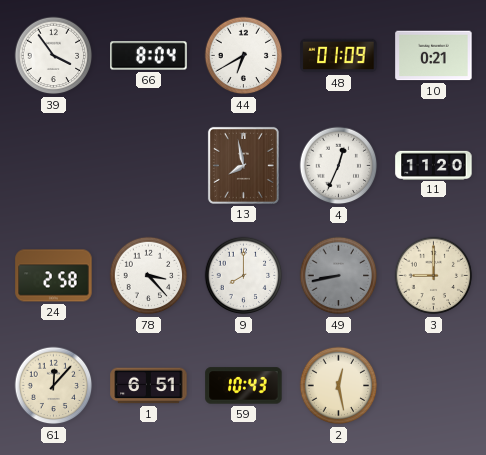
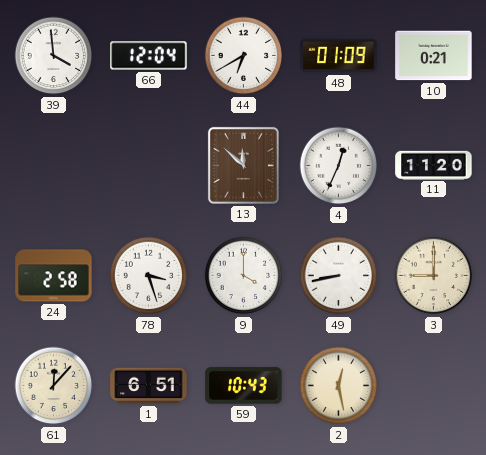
39: 3:54 -> 3:59 (54, 56)
66: 8:04 -> 12:04 (149, 56)
13: 7:58 -> 11:52 (243, 165)
78: 3:23 -> 3:27 (149, 276)
9: 8:00 -> 4:00 (244, 276)
49 dial: grey -> white (339, 276)
